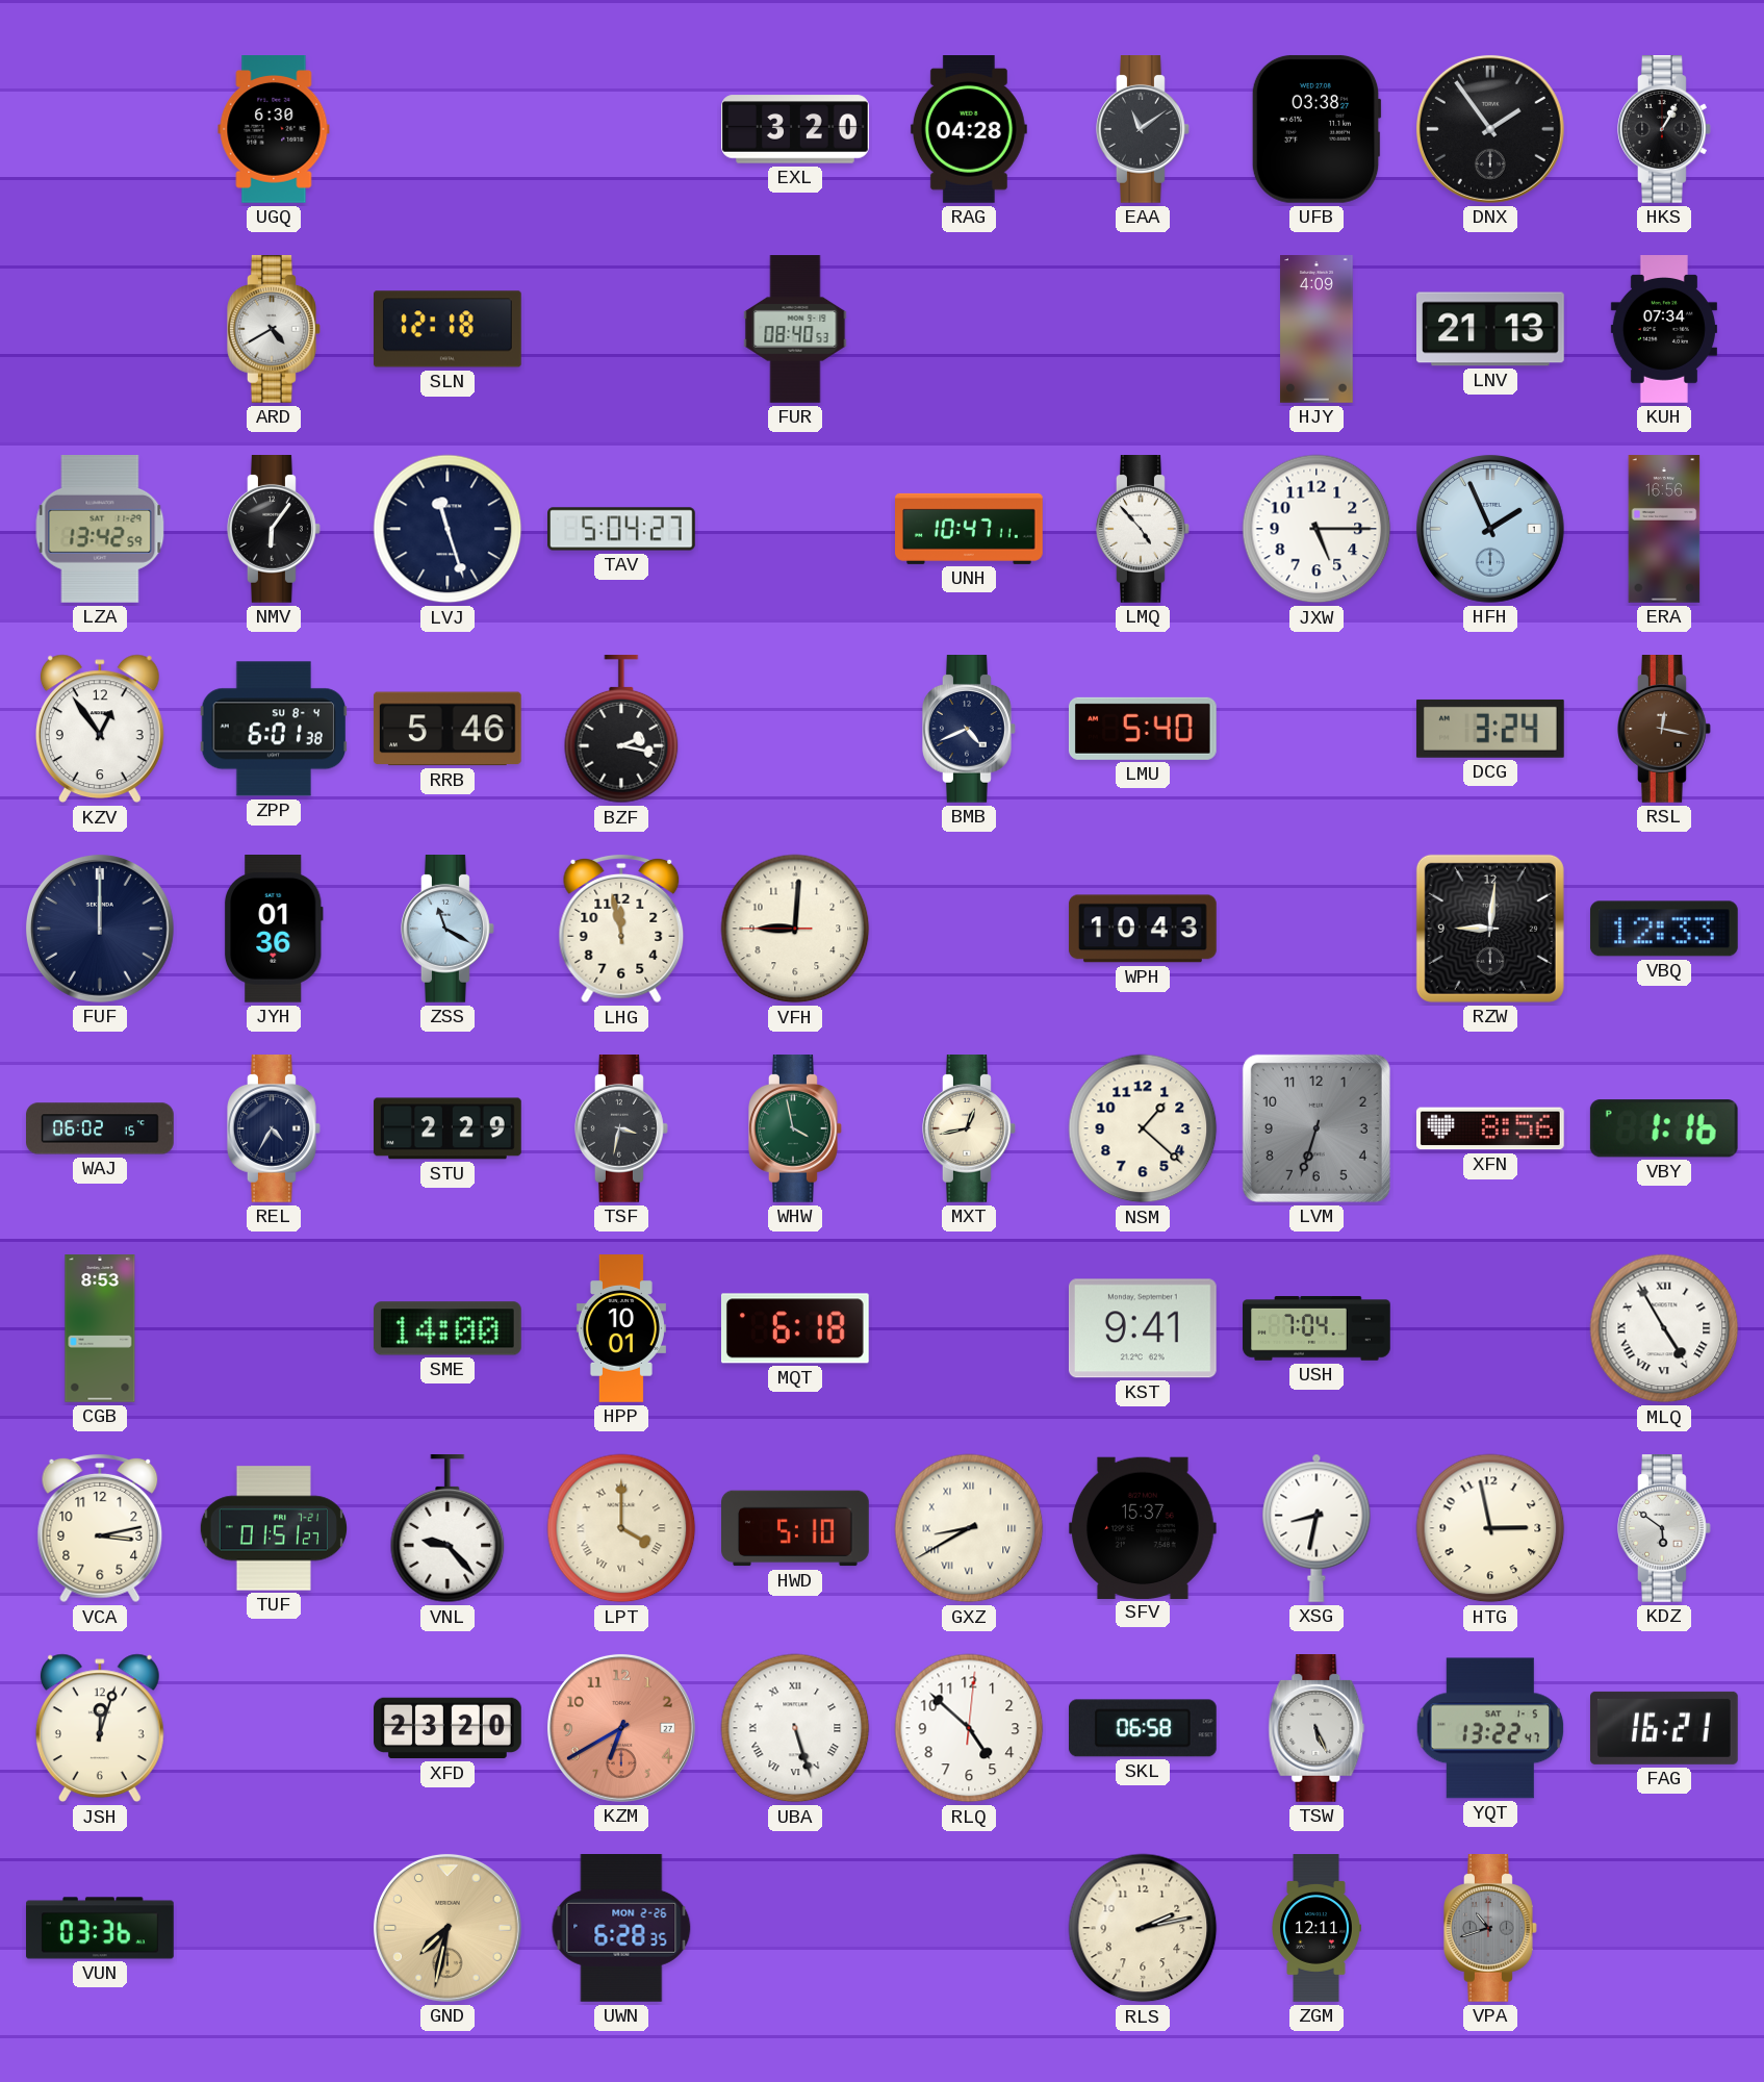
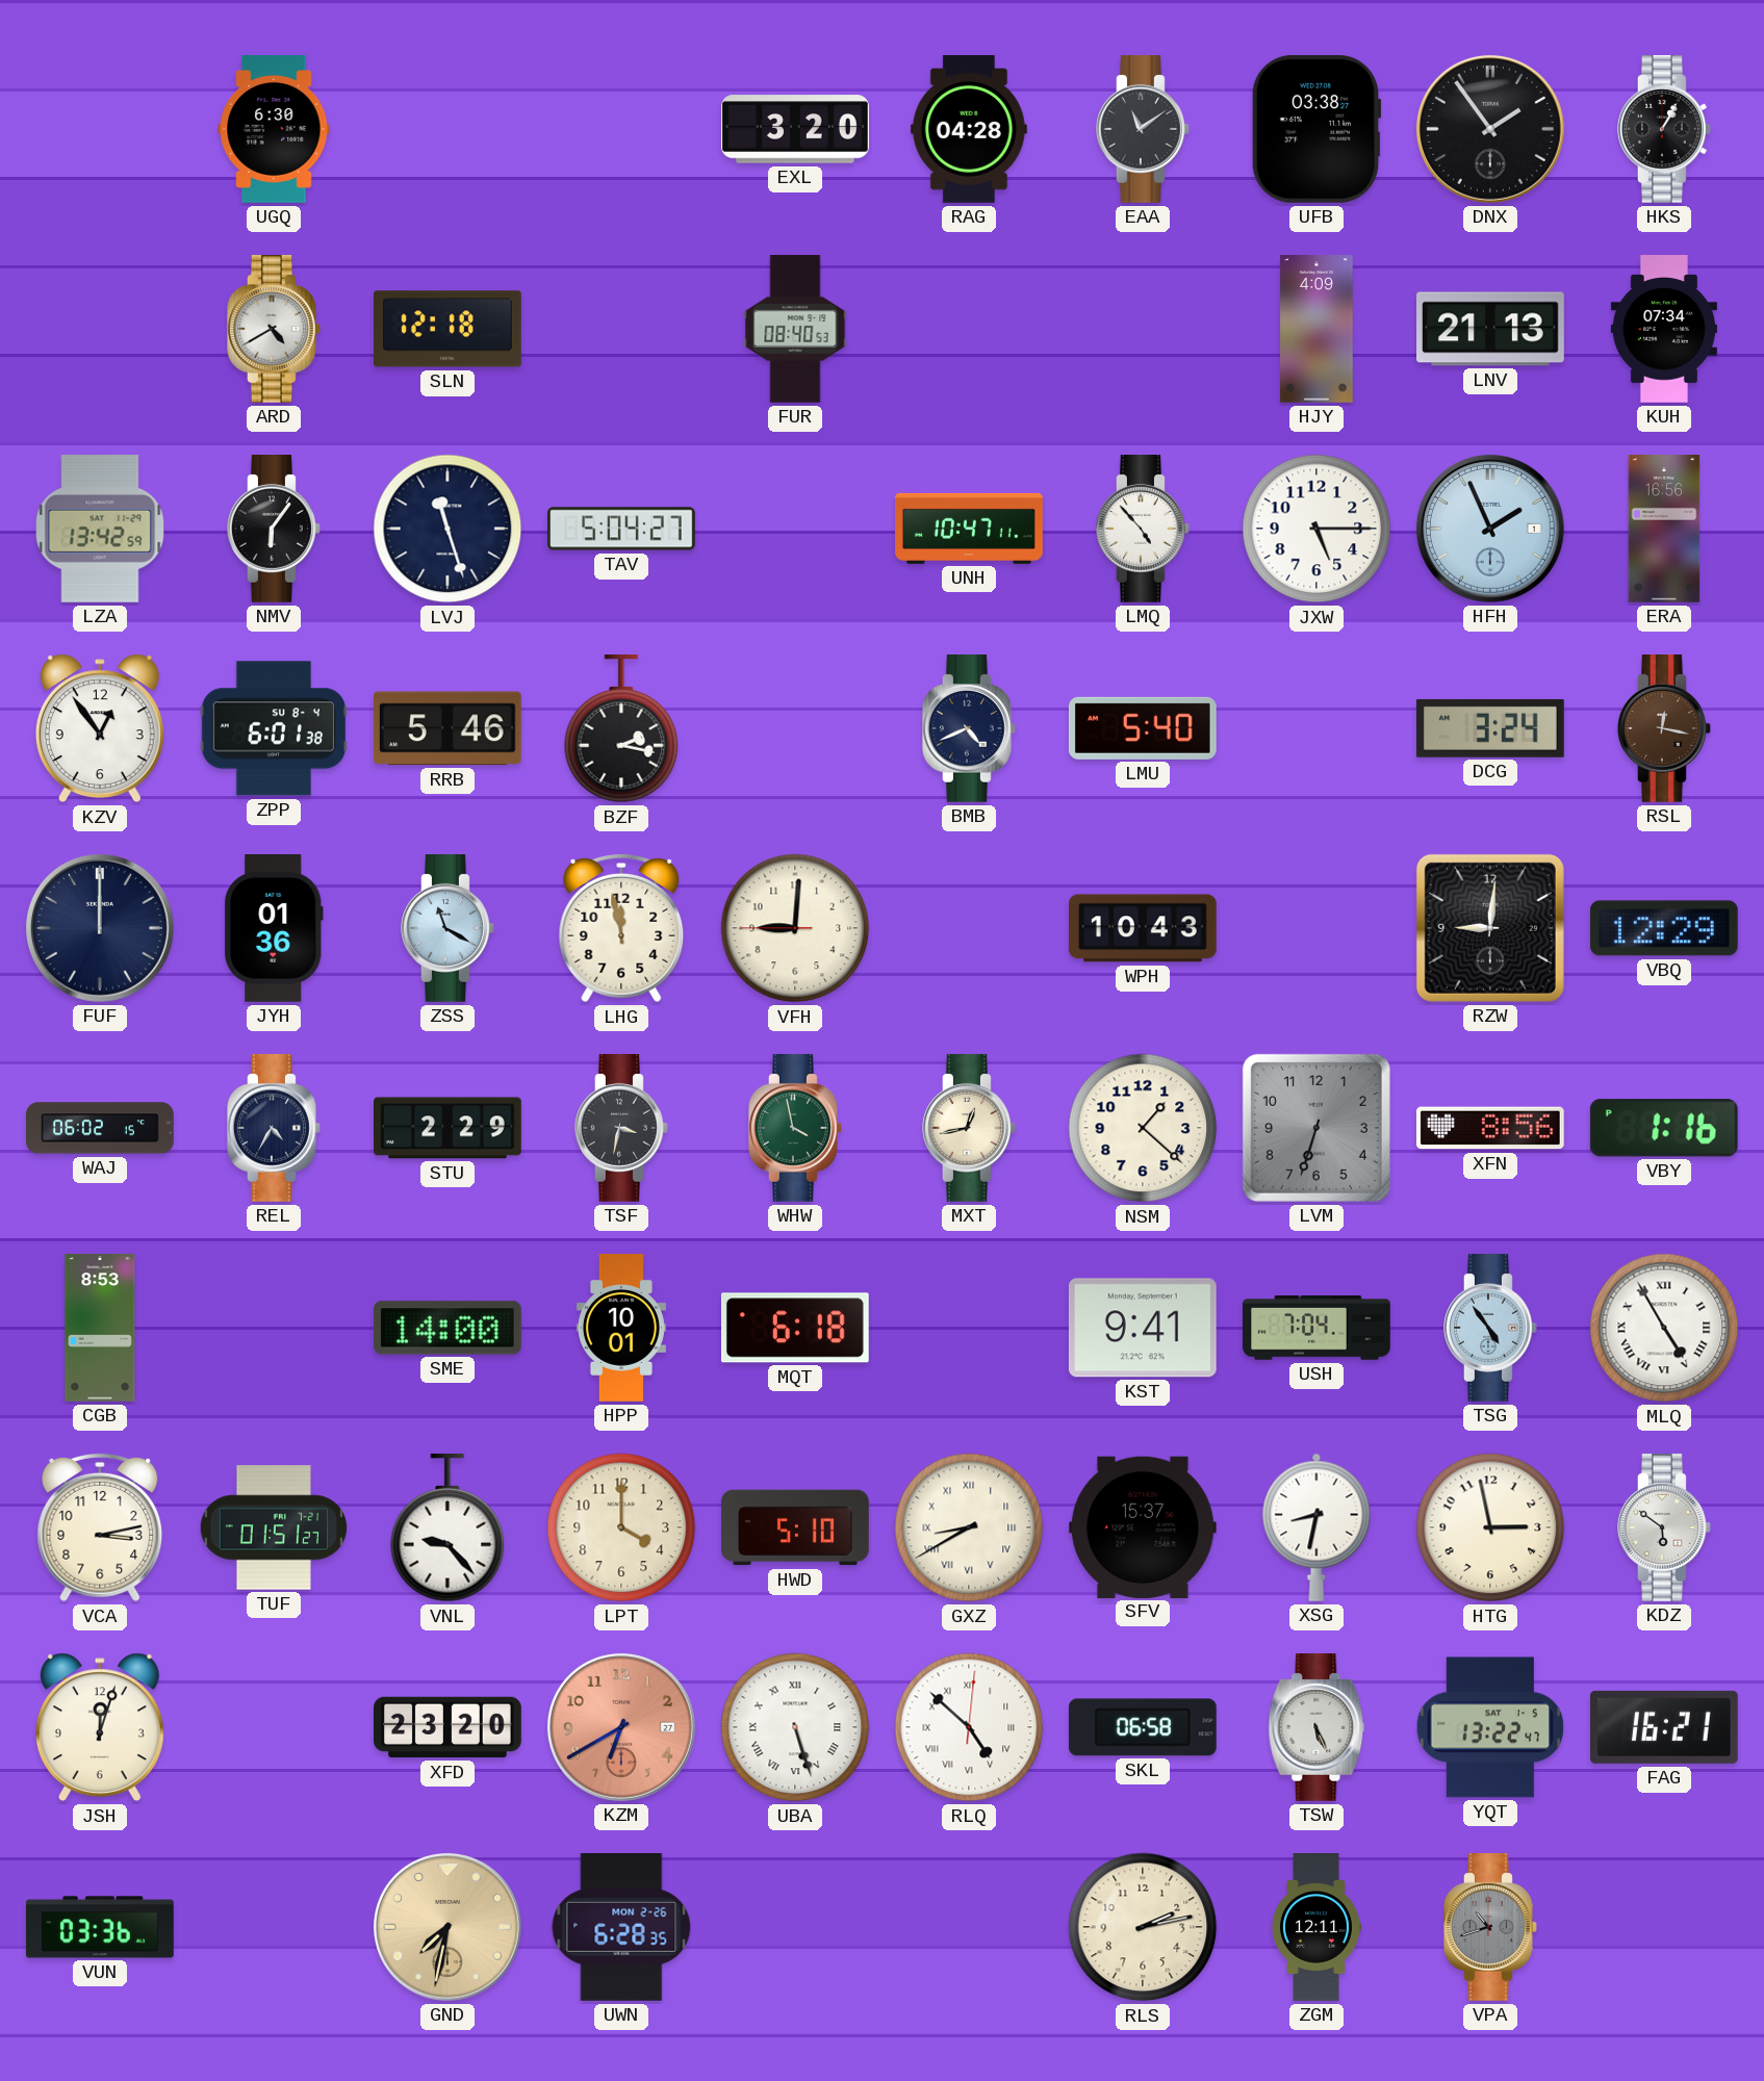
VBQ: 12:33 -> 12:29 (1664, 928)
TSG: none -> 4:54 (1491, 1329)
LPT numerals: Roman -> Arabic (621, 1527)
RLQ numerals: Arabic -> Roman (969, 1727)
